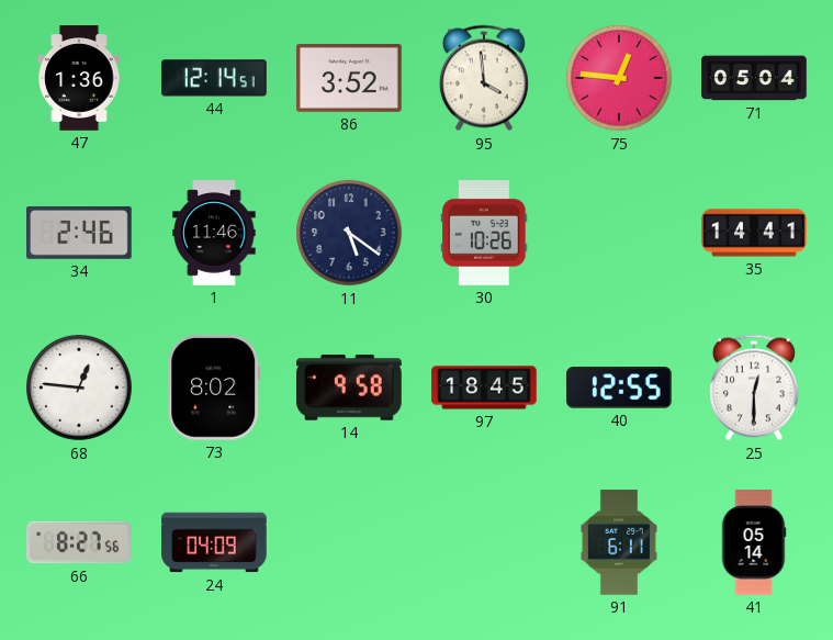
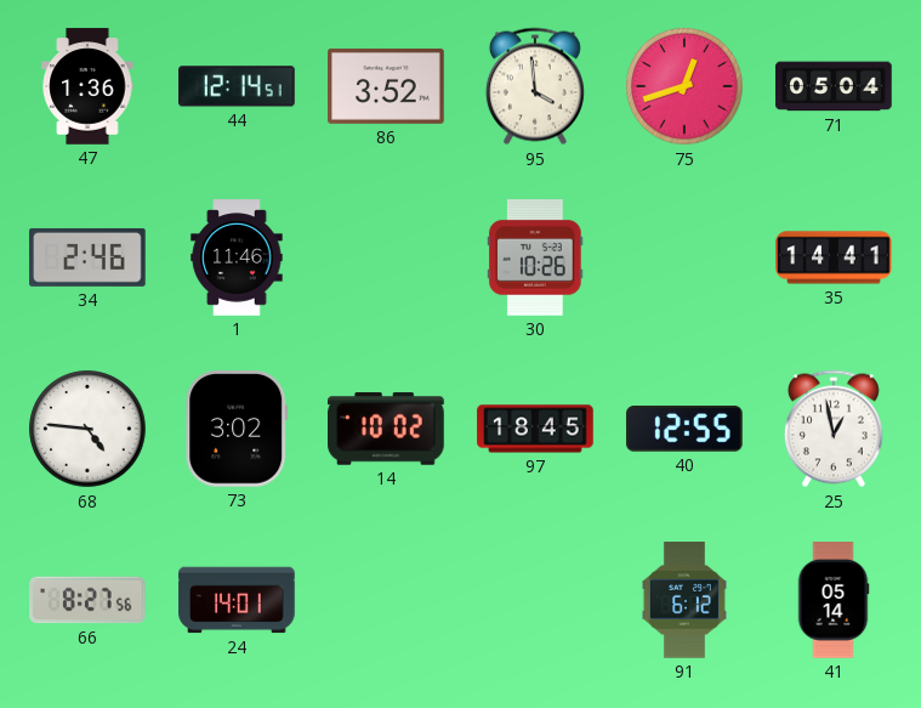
75: 12:46 -> 12:42 (684, 86)
11: 5:21 -> none (349, 233)
68: 12:46 -> 4:46 (87, 429)
73: 8:02 -> 3:02 (237, 430)
14: 9:58 -> 10:02 (386, 429)
25: 12:30 -> 12:58 (834, 429)
24: 04:09 -> 14:01 (237, 600)
91: 6:11 -> 6:12 (684, 600)
